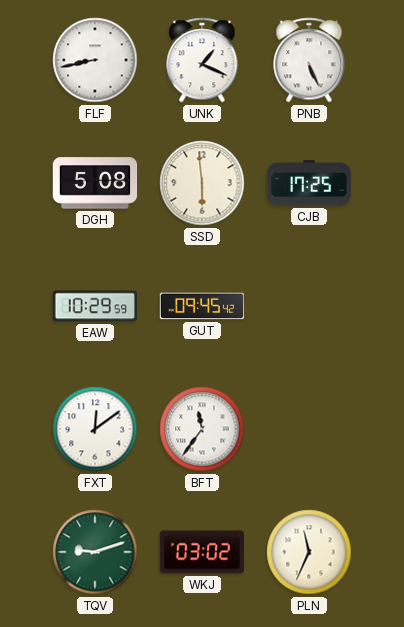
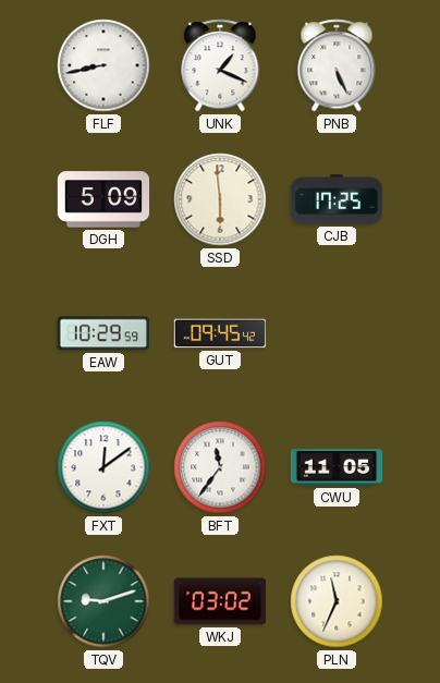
DGH: 5:08 -> 5:09 (103, 199)
CWU: none -> 11:05 (337, 467)
